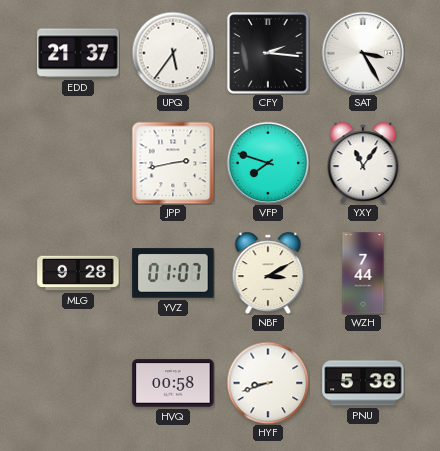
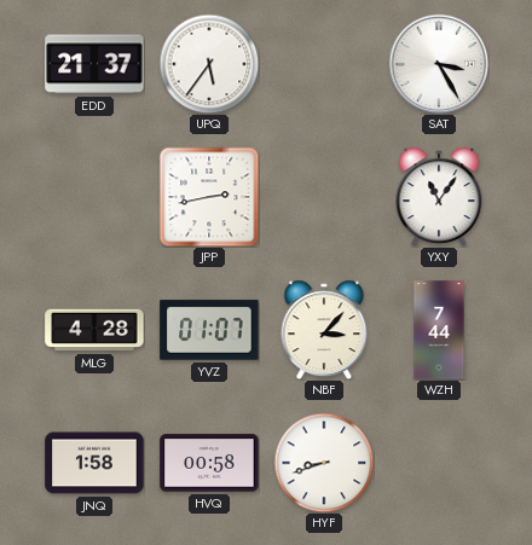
CFY: 2:16 -> none (268, 53)
VFP: 7:48 -> none (268, 163)
MLG: 9:28 -> 4:28 (94, 330)
NBF: 3:10 -> 3:07 (324, 330)
JNQ: none -> 1:58 (94, 463)
PNU: 5:38 -> none (363, 383)
